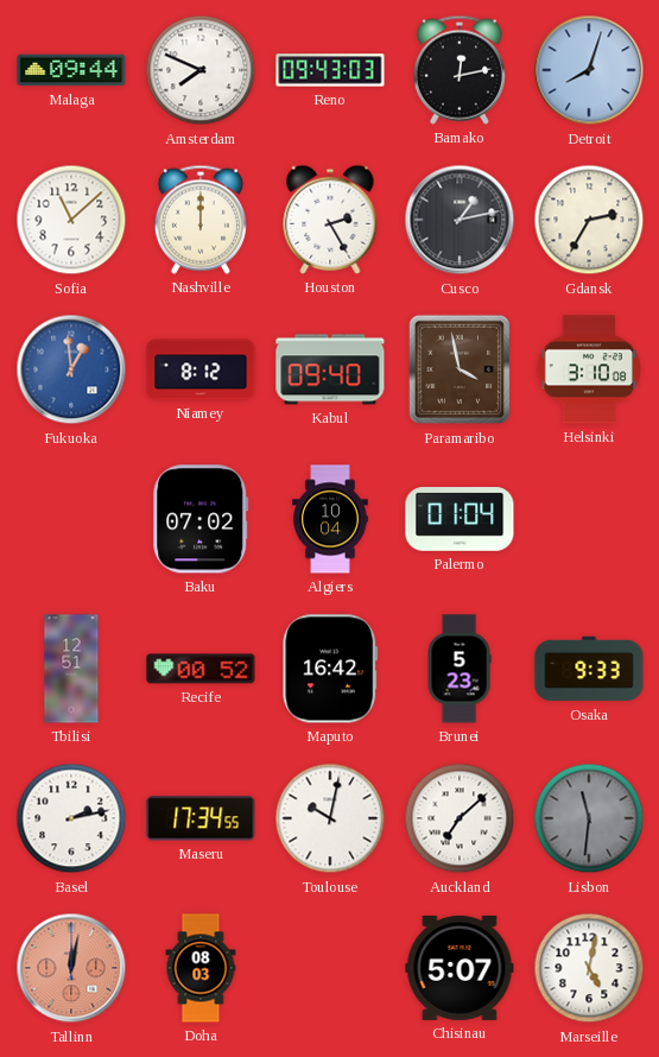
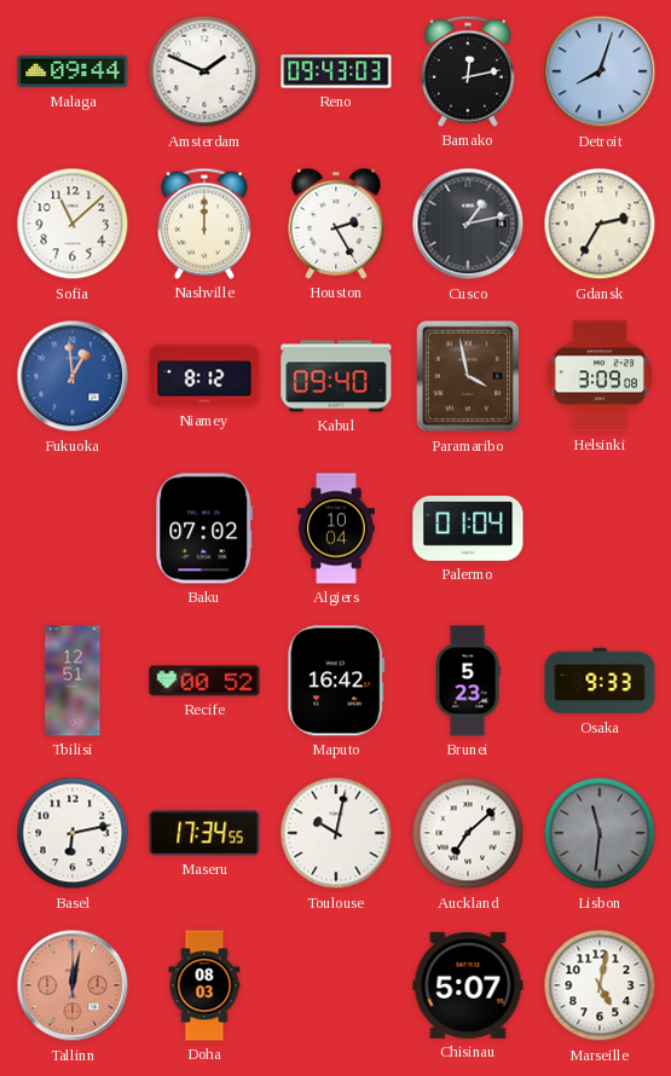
Amsterdam: 7:49 -> 1:49 (204, 71)
Helsinki: 3:10 -> 3:09 (600, 376)
Basel: 2:13 -> 6:13 (73, 833)
